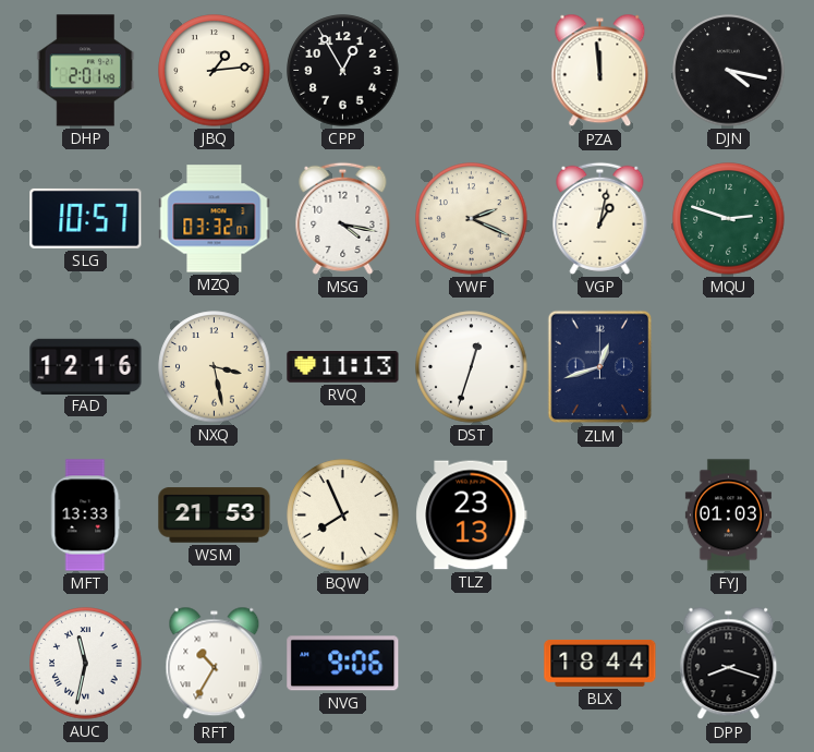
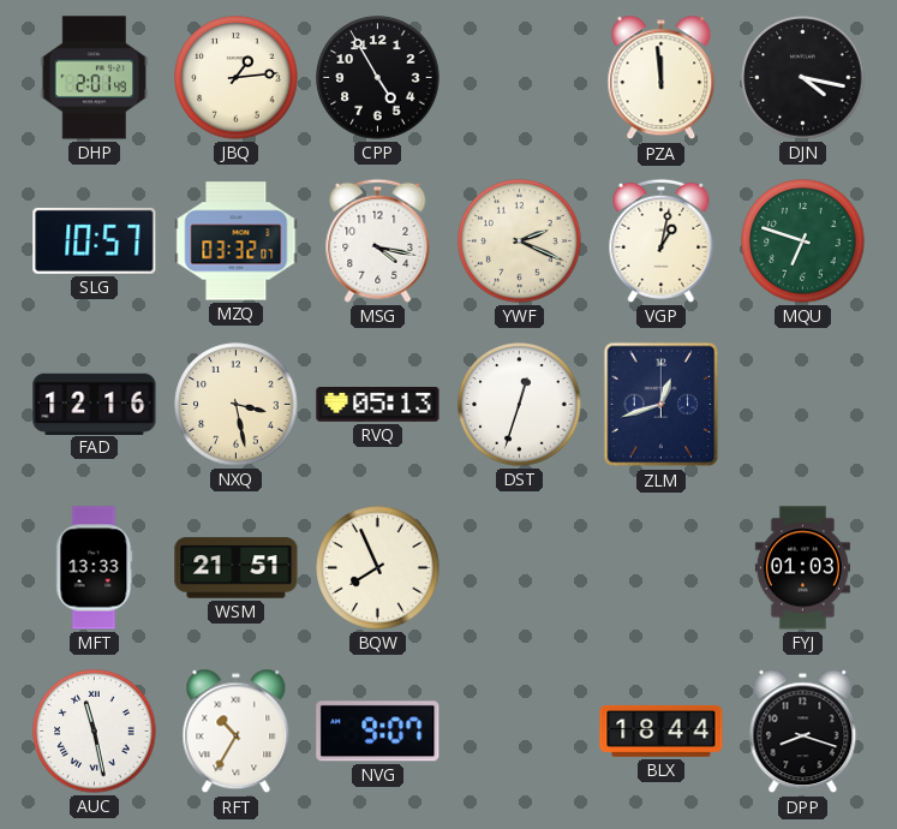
CPP: 12:55 -> 4:55 (378, 78)
MQU: 2:48 -> 6:48 (803, 241)
RVQ: 11:13 -> 05:13 (378, 405)
WSM: 21:53 -> 21:51 (237, 568)
TLZ: 23:13 -> none (472, 516)
AUC: 11:32 -> 11:28 (95, 732)
NVG: 9:06 -> 9:07 (378, 732)
